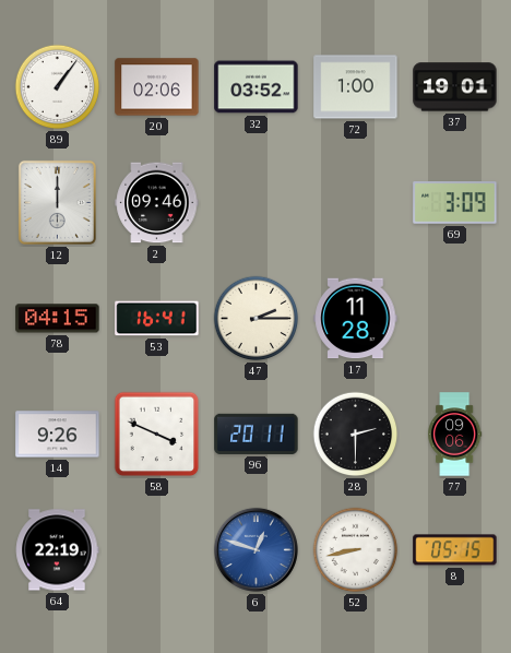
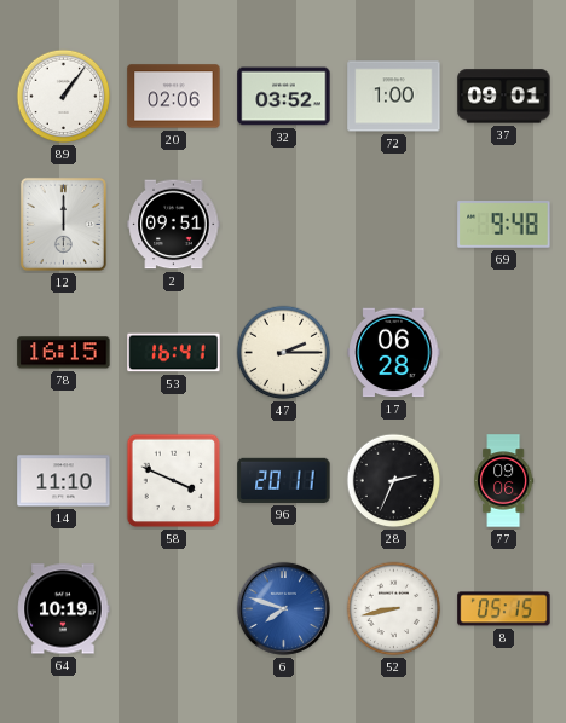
37: 19:01 -> 09:01 (504, 97)
2: 09:46 -> 09:51 (174, 225)
69: 3:09 -> 9:48 (504, 225)
78: 04:15 -> 16:15 (64, 353)
17: 11:28 -> 06:28 (394, 353)
14: 9:26 -> 11:10 (64, 481)
28: 2:30 -> 2:34 (394, 481)
64: 22:19 -> 10:19 (64, 609)
6: 12:48 -> 7:48 (283, 608)
